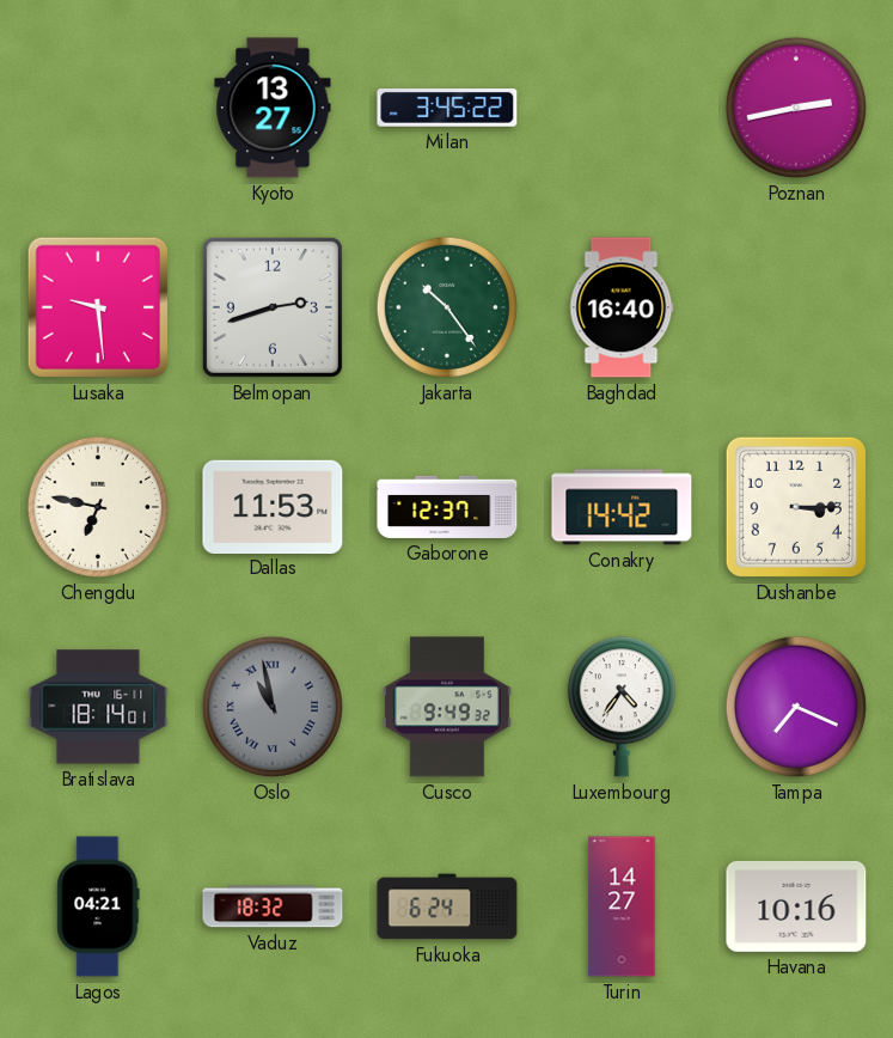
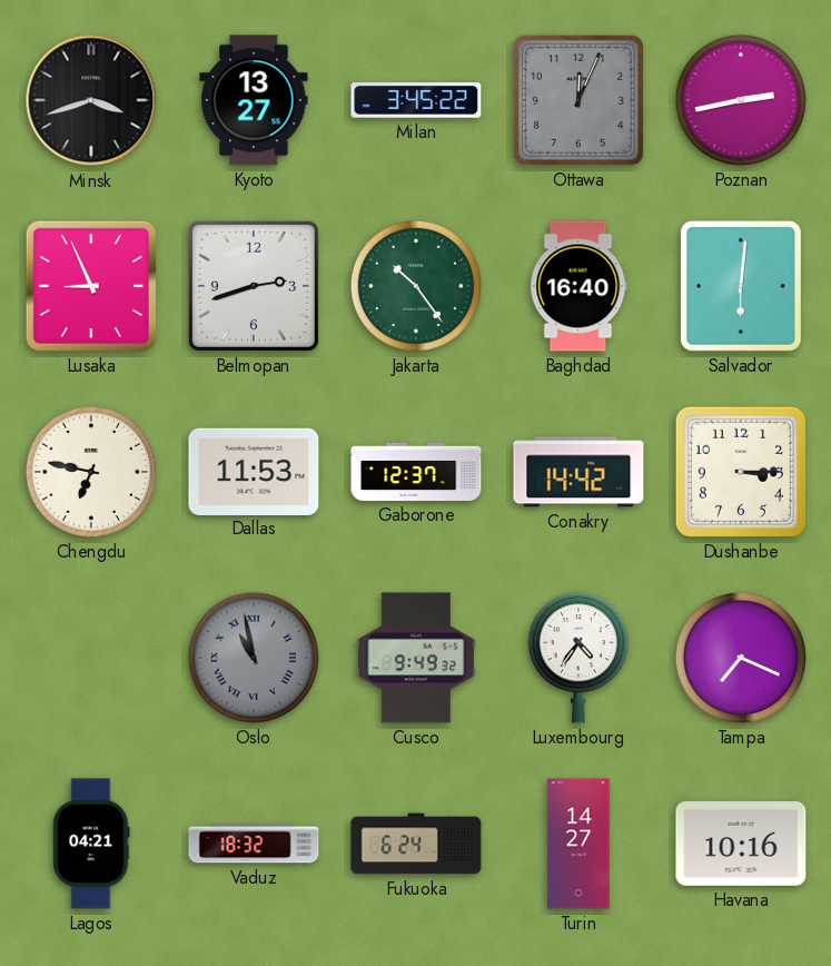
Minsk: none -> 3:42 (91, 100)
Ottawa: none -> 12:04 (578, 100)
Lusaka: 9:29 -> 8:56 (91, 286)
Salvador: none -> 6:01 (741, 286)
Bratislava: 18:14 -> none (98, 707)
